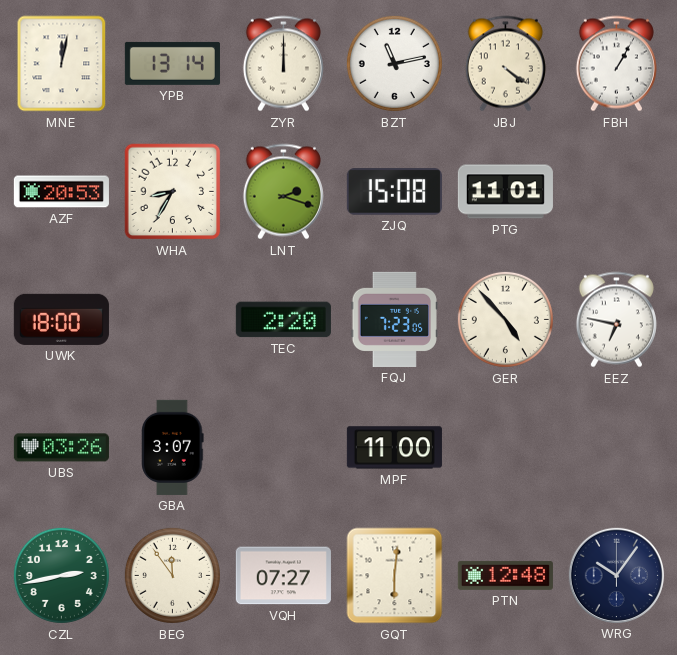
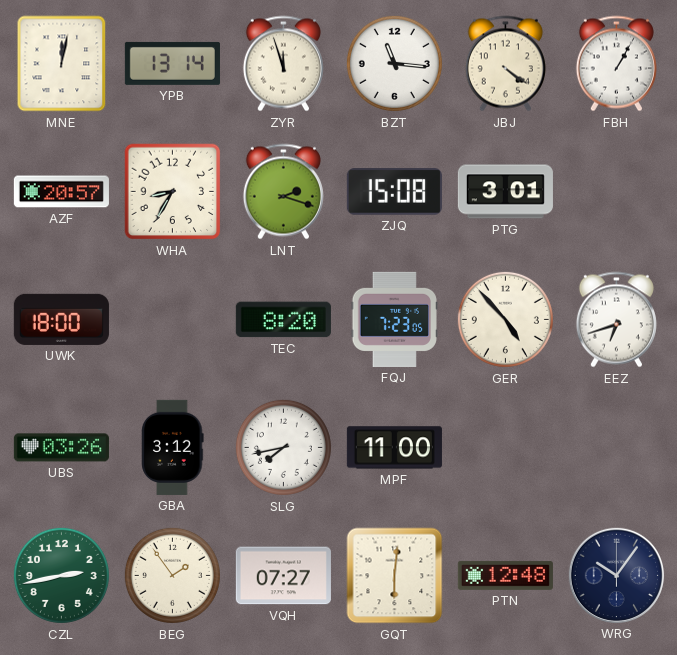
ZYR: 12:00 -> 11:57 (283, 64)
BZT: 11:13 -> 11:16 (394, 63)
AZF: 20:53 -> 20:57 (61, 192)
PTG: 11:01 -> 3:01 (505, 192)
TEC: 2:20 -> 8:20 (283, 320)
EEZ: 6:47 -> 6:42 (616, 320)
GBA: 3:07 -> 3:12 (173, 447)
SLG: none -> 7:43 (283, 447)
BEG: 11:54 -> 1:54 (172, 575)
